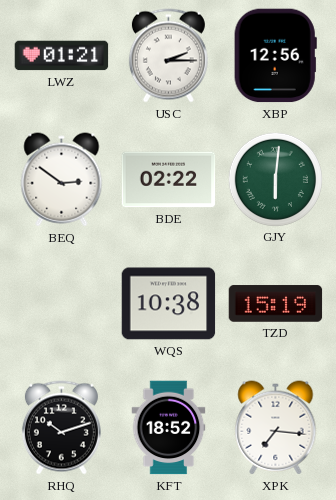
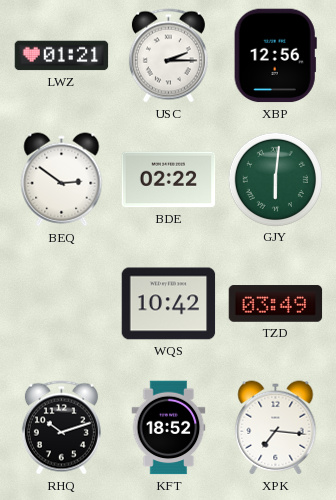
WQS: 10:38 -> 10:42 (169, 304)
TZD: 15:19 -> 03:49 (276, 304)
